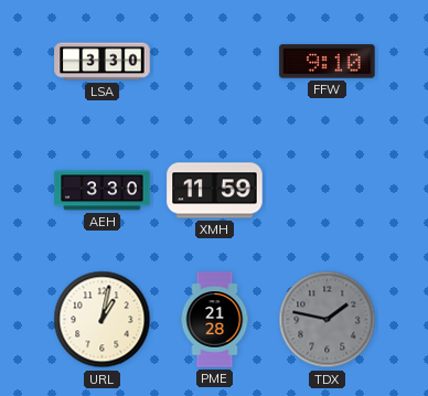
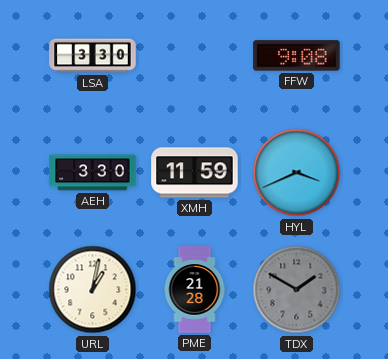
FFW: 9:10 -> 9:08 (297, 56)
HYL: none -> 3:41 (297, 173)
TDX: 1:47 -> 1:50 (297, 290)
